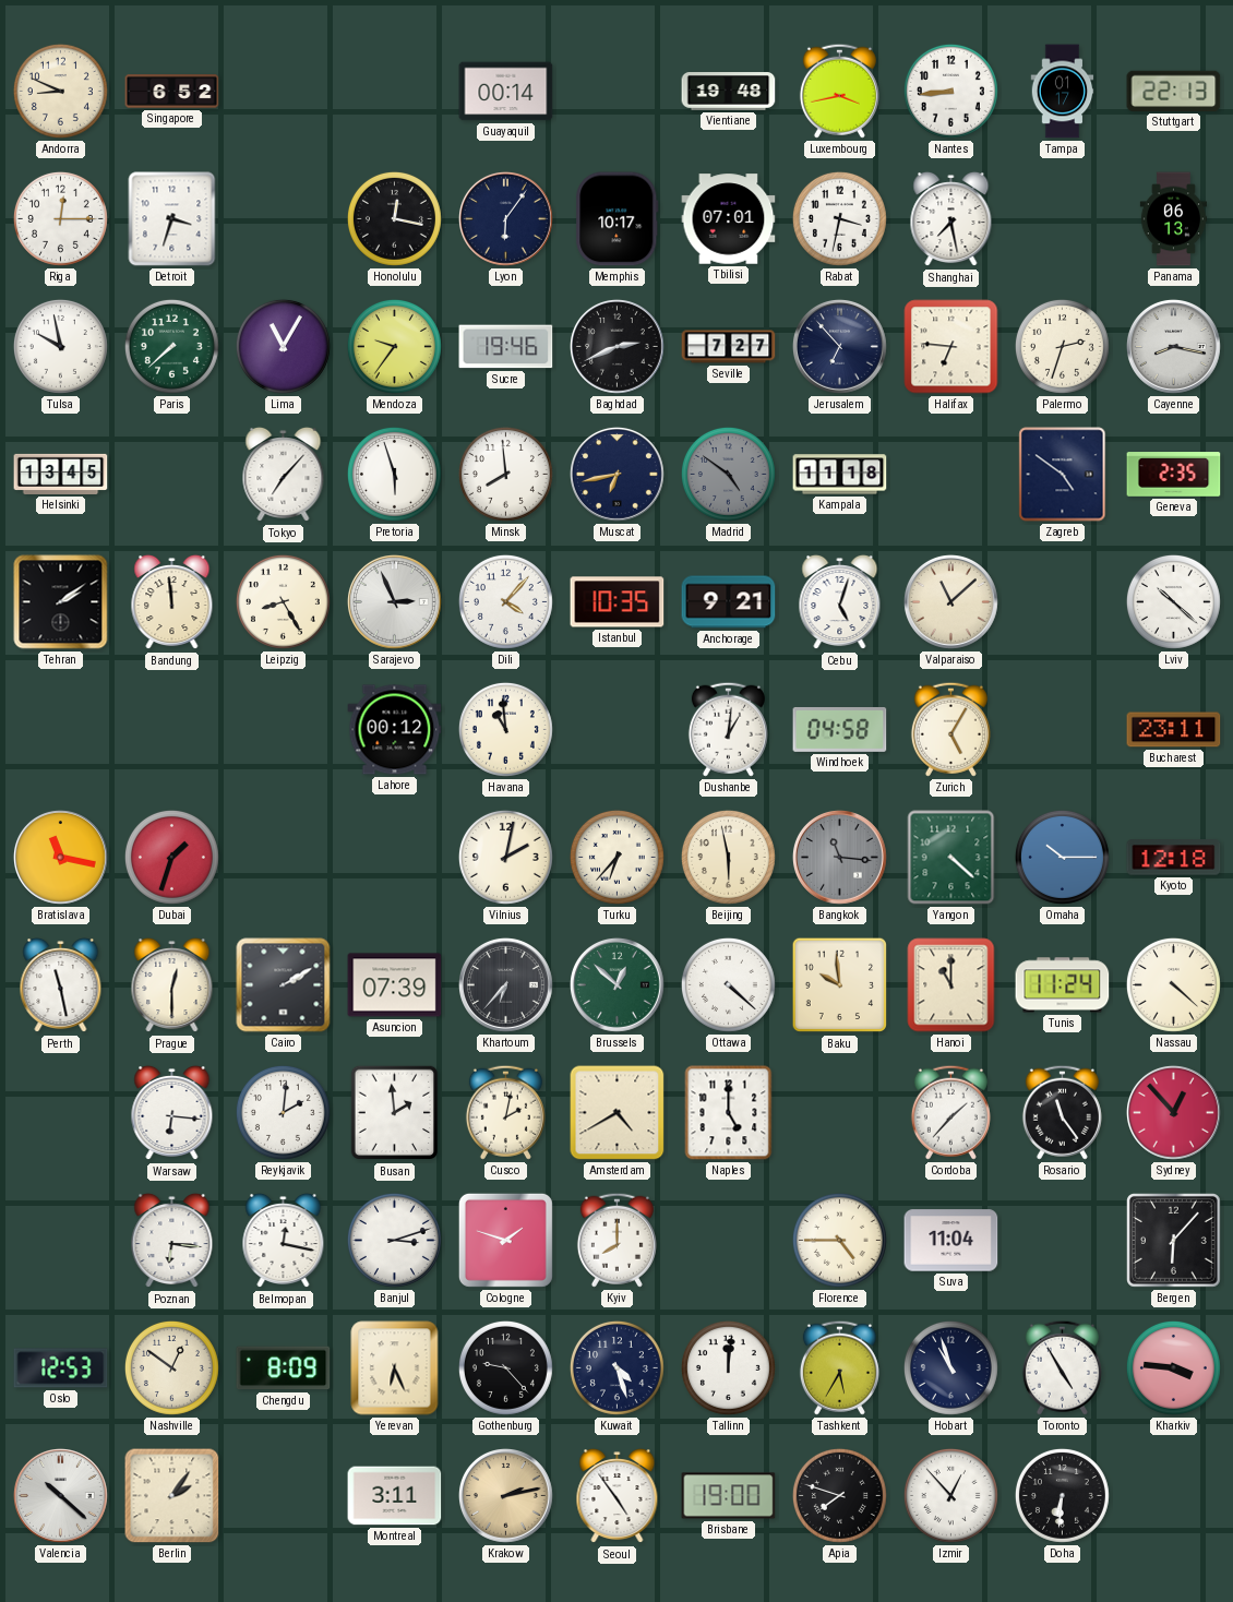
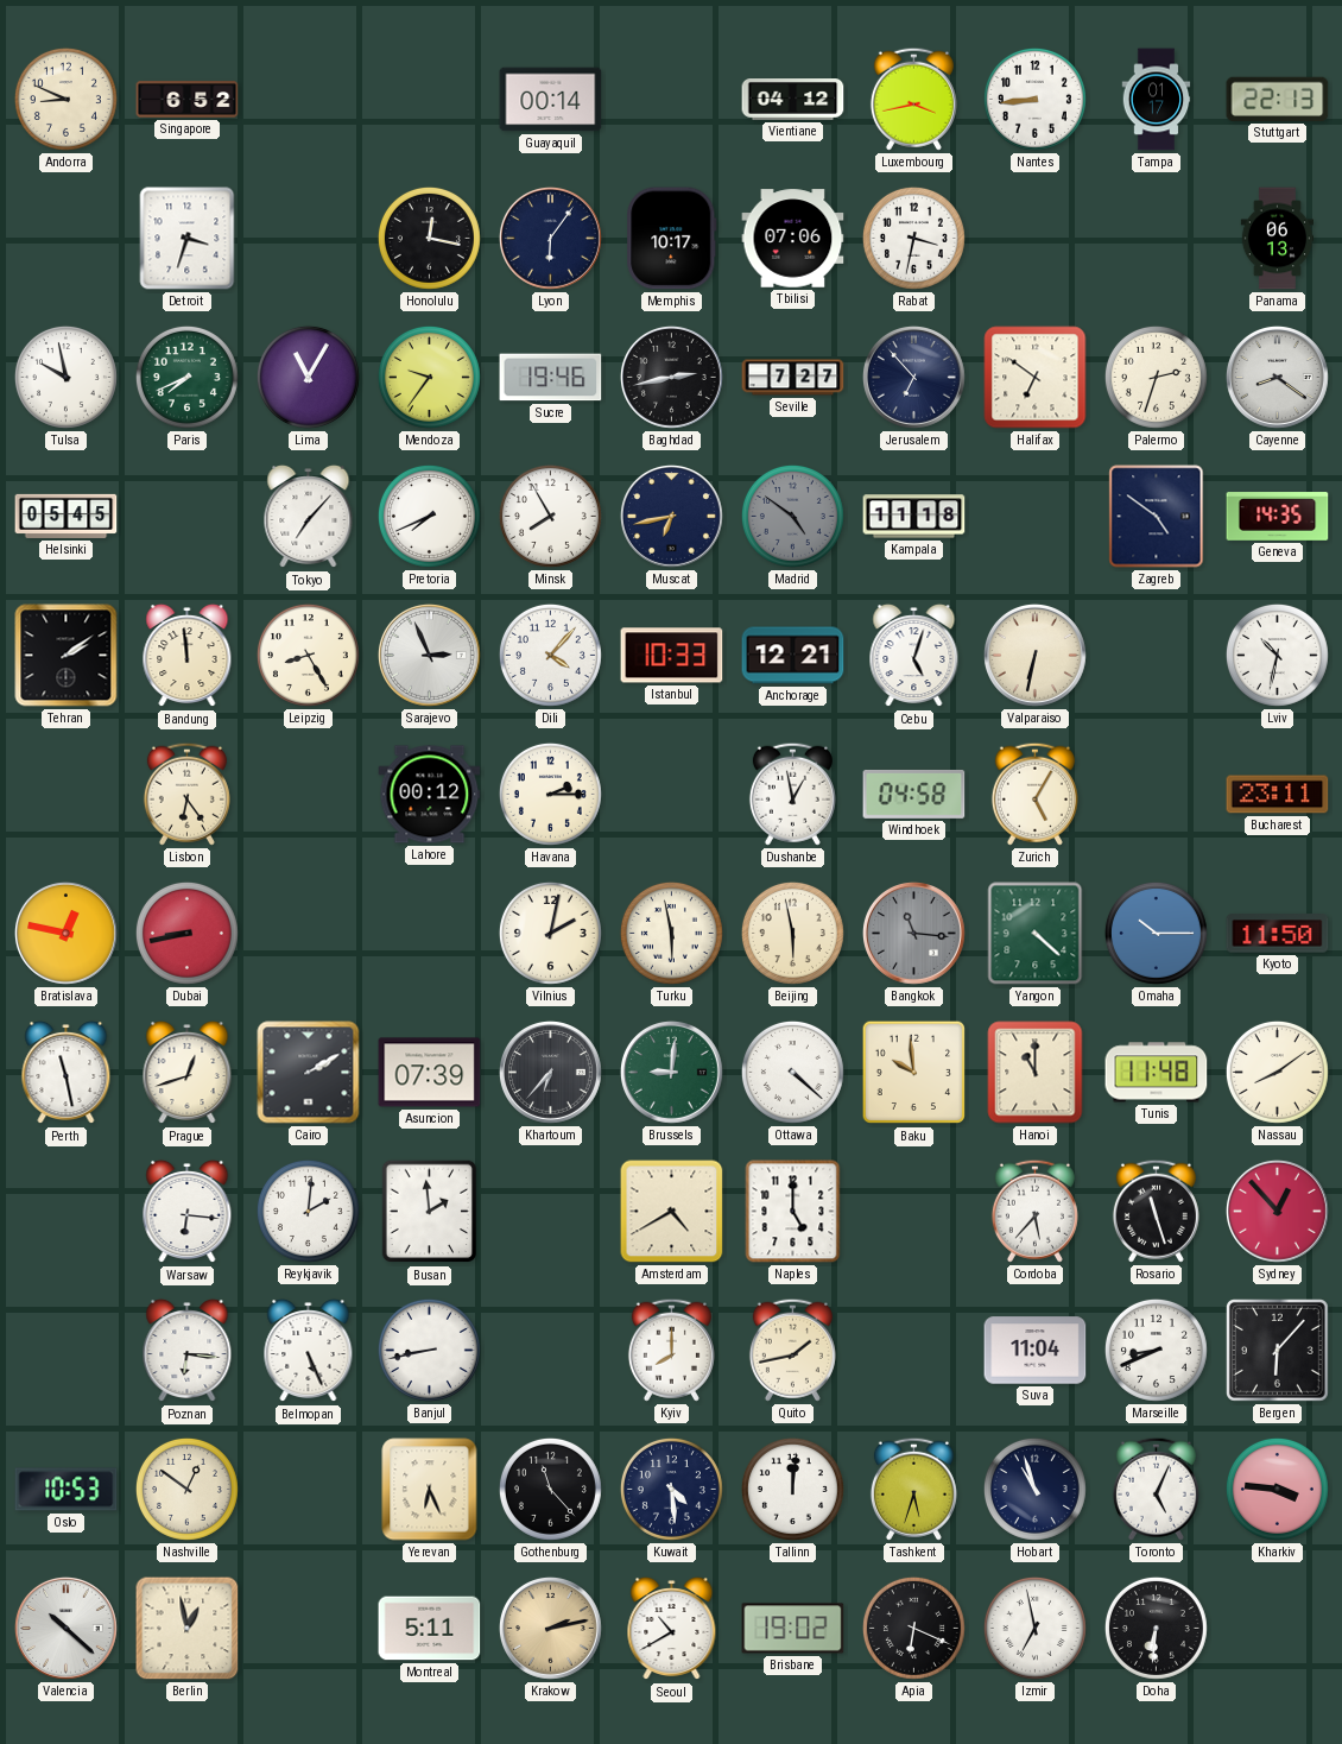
Vientiane: 19:48 -> 04:12 (793, 100)
Riga: 12:15 -> none (60, 218)
Tbilisi: 07:01 -> 07:06 (793, 239)
Shanghai: 7:28 -> none (951, 219)
Paris: 7:38 -> 7:41 (186, 377)
Baghdad: 2:41 -> 2:43 (671, 377)
Halifax: 6:46 -> 6:51 (1036, 378)
Cayenne: 8:17 -> 8:21 (1277, 377)
Helsinki: 13:45 -> 05:45 (67, 516)
Pretoria: 5:57 -> 7:41 (429, 516)
Minsk: 7:59 -> 7:55 (550, 516)
Geneva: 2:35 -> 14:35 (1278, 517)
Istanbul: 10:35 -> 10:33 (672, 656)
Anchorage: 9:21 -> 12:21 (793, 656)
Valparaiso: 11:08 -> 6:32 (1034, 655)
Lviv: 10:22 -> 10:32 (1277, 655)
Lisbon: none -> 6:24 (186, 794)
Havana: 10:59 -> 2:15 (550, 794)
Dushanbe: 1:01 -> 12:58 (792, 794)
Bratislava: 11:17 -> 12:47 (65, 933)
Dubai: 1:33 -> 8:43 (186, 933)
Turku: 6:37 -> 5:58 (671, 933)
Kyoto: 12:18 -> 11:50 (1278, 934)
Prague: 12:30 -> 12:42 (188, 1073)
Brussels: 12:52 -> 9:01 (671, 1072)
Tunis: 11:24 -> 11:48 (1157, 1073)
Nassau: 4:22 -> 8:09 (1277, 1072)
Cusco: 2:02 -> none (505, 1112)
Cordoba: 1:37 -> 5:37 (1034, 1211)
Rosario: 11:24 -> 11:27 (1156, 1211)
Belmopan: 12:17 -> 5:26 (309, 1351)
Banjul: 3:12 -> 8:43 (429, 1350)
Cologne: 1:48 -> none (505, 1240)
Quito: none -> 1:43 (792, 1350)
Florence: 4:45 -> none (839, 1240)
Marseille: none -> 8:41 (1156, 1350)
Oslo: 12:53 -> 10:53 (67, 1490)
Chengdu: 8:09 -> none (284, 1368)
Gothenburg: 9:23 -> 11:23 (550, 1489)
Kuwait: 4:27 -> 4:29 (671, 1489)
Tashkent: 5:35 -> 5:33 (913, 1489)
Toronto: 4:55 -> 5:04 (1156, 1489)
Berlin: 2:06 -> 12:58 (188, 1629)
Montreal: 3:11 -> 5:11 (430, 1629)
Seoul: 4:54 -> 10:40 (672, 1629)
Brisbane: 19:00 -> 19:02 (793, 1629)
Apia: 7:48 -> 6:19 (913, 1628)
Izmir: 12:53 -> 6:58 (1034, 1628)
